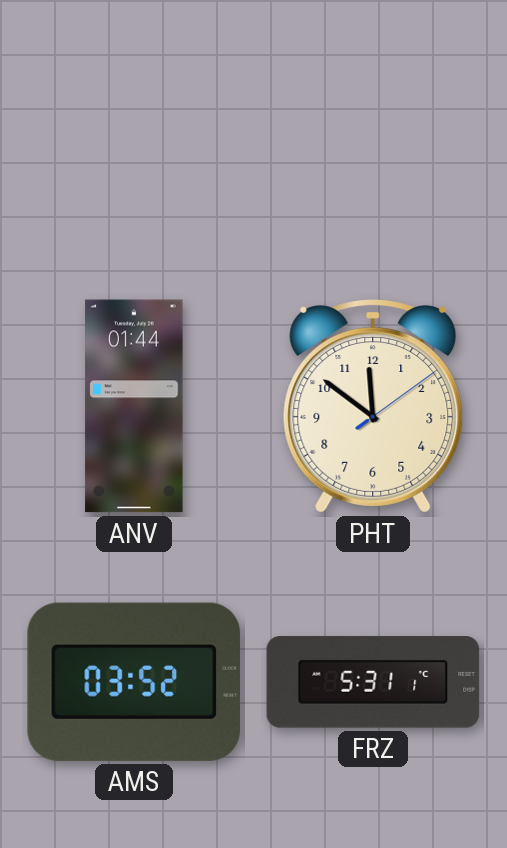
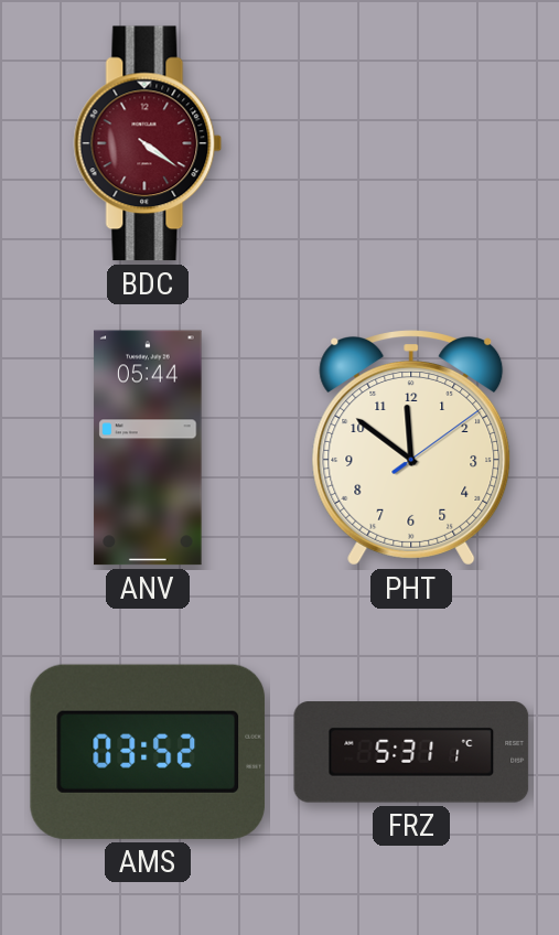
BDC: none -> 4:21 (148, 143)
ANV: 01:44 -> 05:44 (148, 448)
